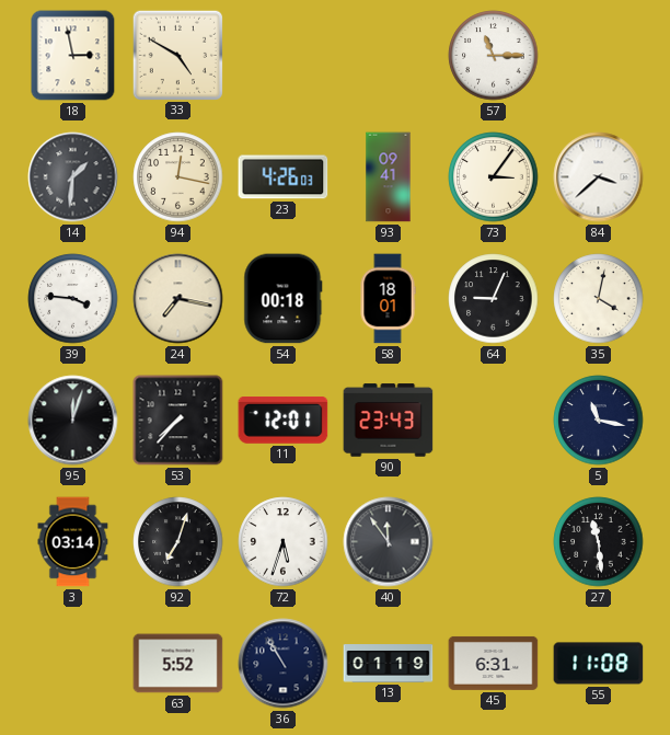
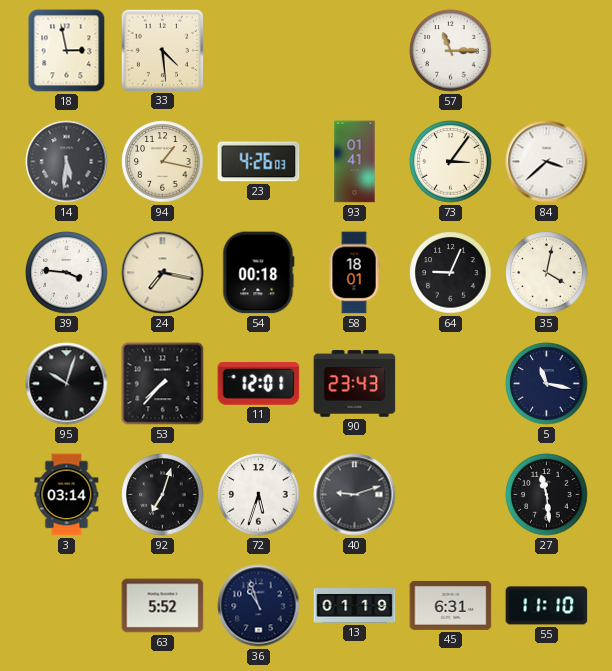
33: 4:50 -> 4:29 (162, 50)
14: 1:31 -> 5:31 (67, 162)
94: 12:17 -> 1:17 (163, 162)
93: 09:41 -> 01:41 (355, 162)
95: 12:03 -> 10:03 (67, 384)
40: 11:54 -> 9:12 (355, 495)
36: 10:55 -> 10:57 (259, 606)
55: 11:08 -> 11:10 (547, 606)
